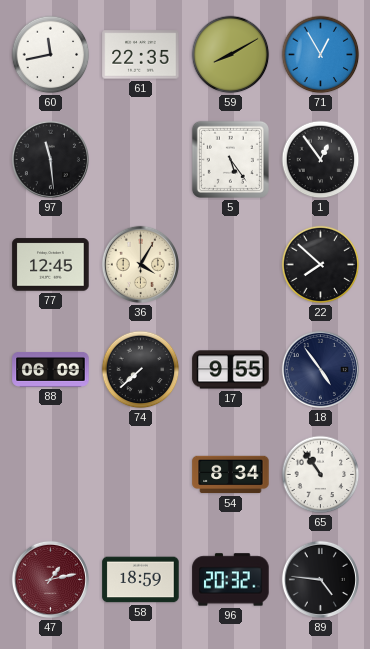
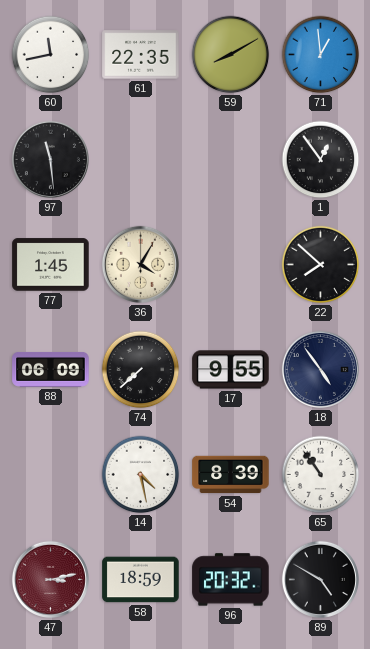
71: 12:55 -> 12:59 (321, 55)
5: 5:24 -> none (230, 159)
77: 12:45 -> 1:45 (51, 265)
14: none -> 4:28 (141, 475)
54: 8:34 -> 8:39 (231, 475)
47: 1:13 -> 3:13 (50, 579)
89: 4:46 -> 4:50 (320, 579)
